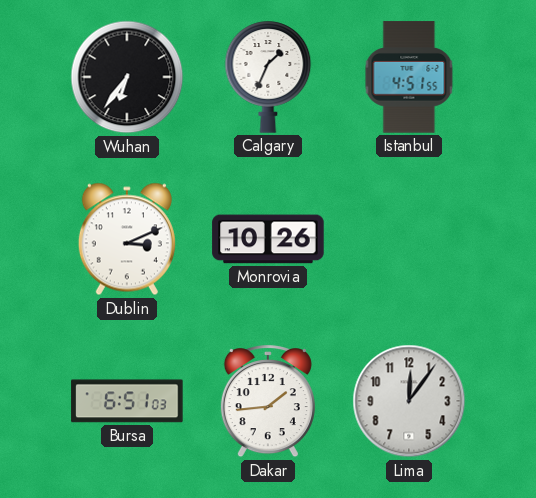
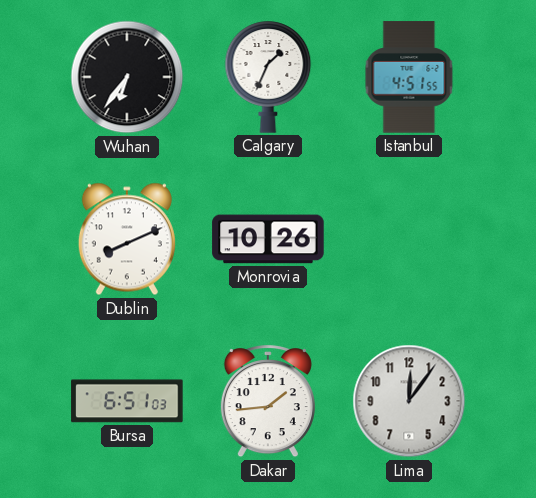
Dublin: 3:11 -> 8:11 (127, 239)
